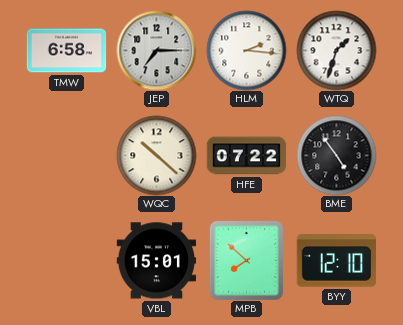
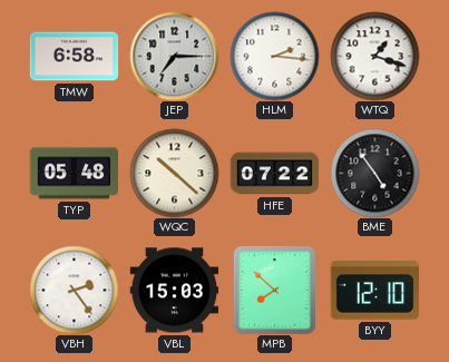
WTQ: 1:33 -> 1:18 (374, 56)
TYP: none -> 05:48 (74, 174)
VBH: none -> 2:24 (74, 290)
VBL: 15:01 -> 15:03 (174, 291)
